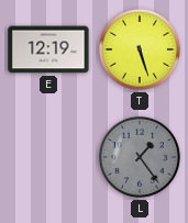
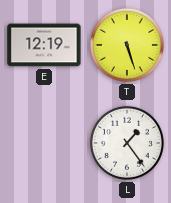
L dial: grey -> white (127, 143)
